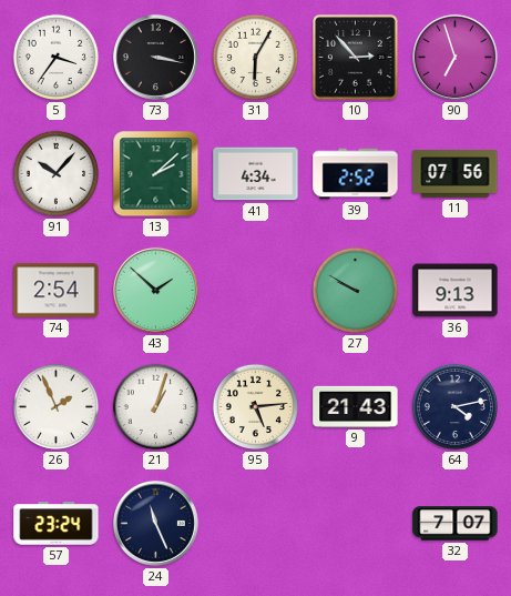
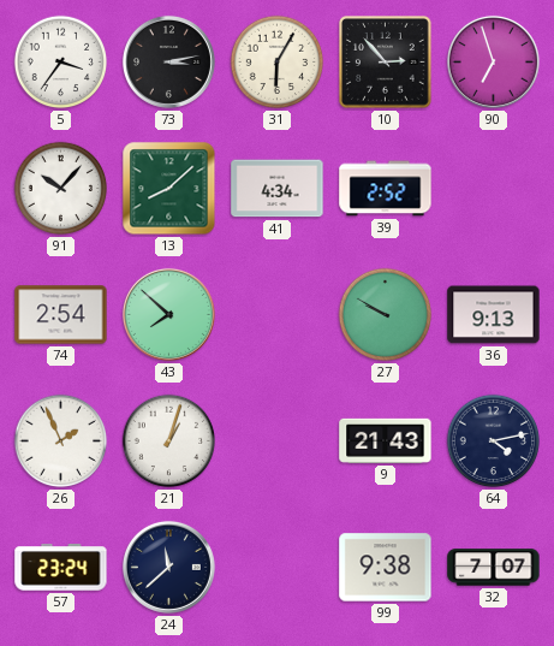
73: 3:17 -> 3:13 (168, 61)
13: 2:08 -> 8:08 (169, 189)
11: 07:56 -> none (456, 174)
43: 1:52 -> 7:52 (168, 314)
95: 5:14 -> none (256, 407)
24: 11:26 -> 11:38 (168, 567)
99: none -> 9:38 (386, 568)
